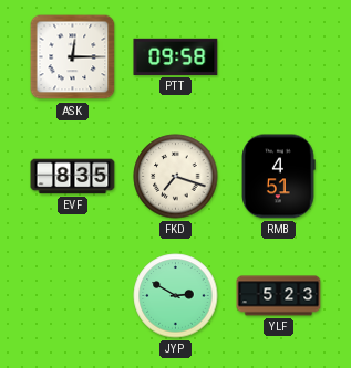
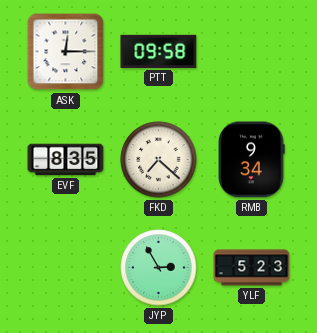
FKD: 7:18 -> 7:22 (159, 160)
RMB: 4:51 -> 9:34 (251, 160)
JYP: 2:50 -> 2:55 (159, 268)
